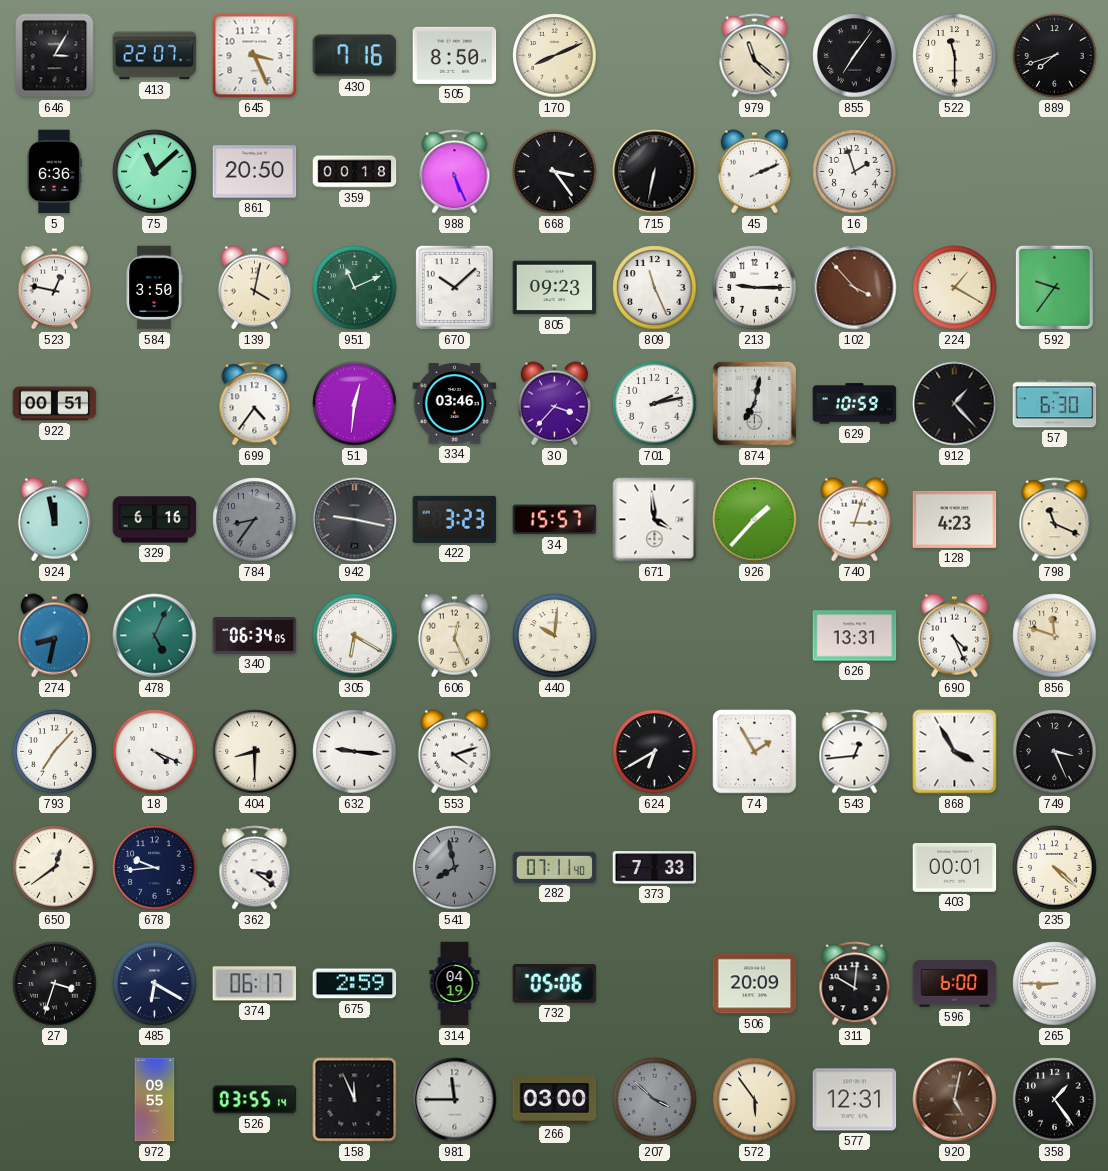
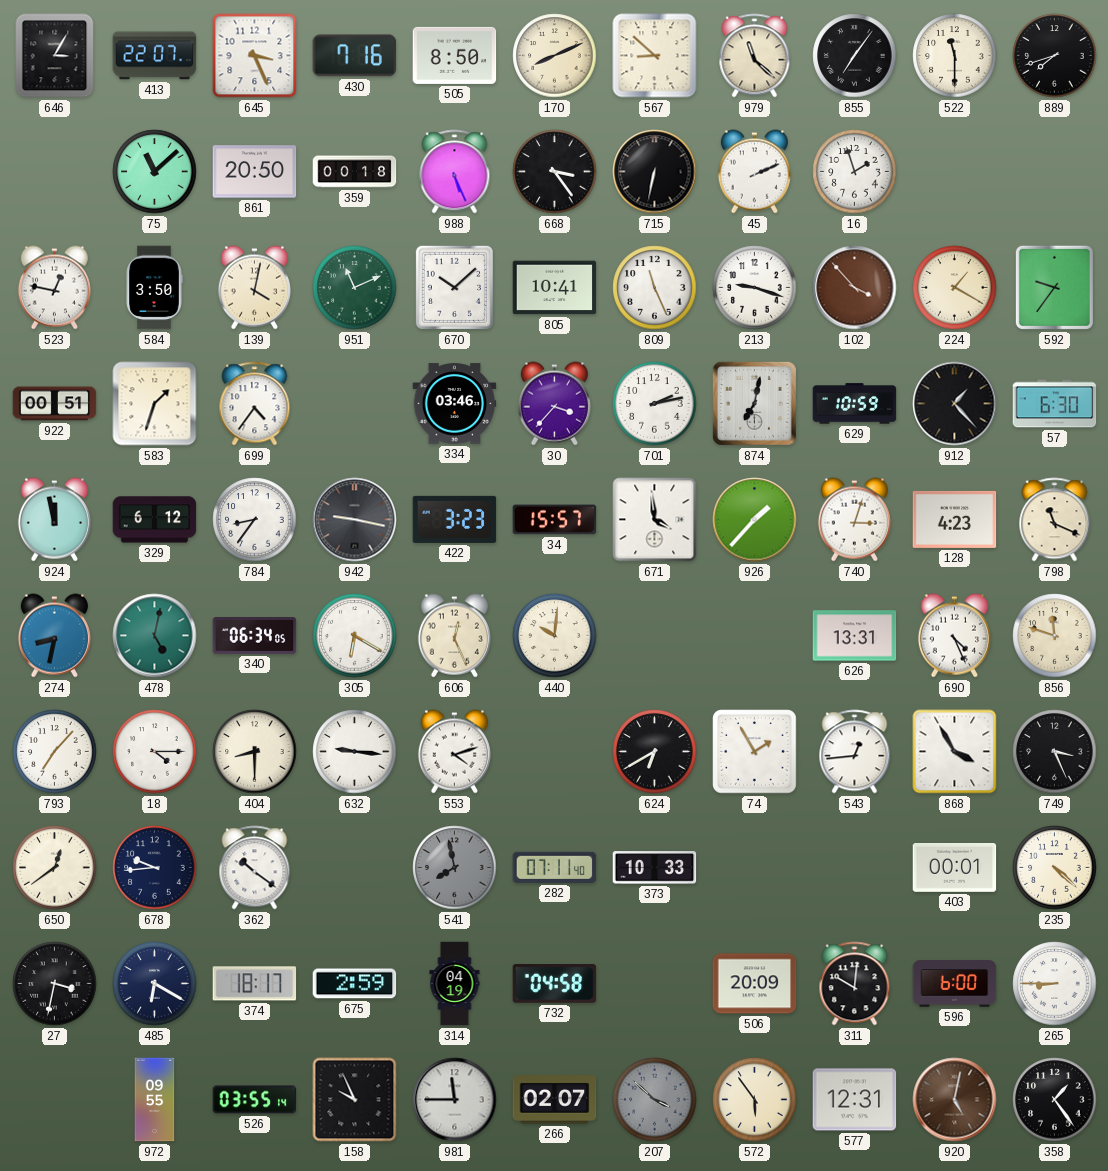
567: none -> 8:52 (655, 56)
5: 6:36 -> none (54, 172)
805: 09:23 -> 10:41 (555, 288)
213: 9:15 -> 9:18 (755, 288)
583: none -> 1:33 (155, 404)
51: 12:31 -> none (355, 404)
329: 6:16 -> 6:12 (155, 520)
784 dial: grey -> white (255, 520)
478: 5:04 -> 5:02 (155, 636)
18: 4:19 -> 4:15 (155, 752)
362: 3:21 -> 10:21 (255, 868)
373: 7:33 -> 10:33 (655, 868)
27: 3:33 -> 3:32 (55, 984)
374: 06:17 -> 18:17 (255, 984)
732: 05:06 -> 04:58 (555, 984)
158: 11:56 -> 9:56 (355, 1100)
266: 03:00 -> 02:07 (555, 1100)
